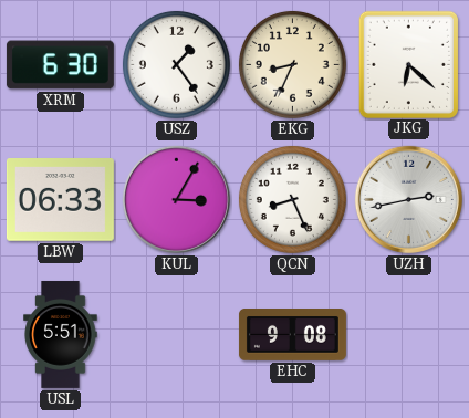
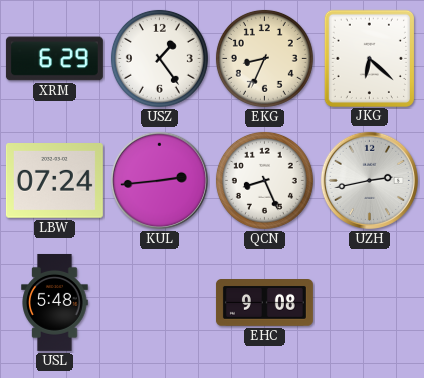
XRM: 6:30 -> 6:29 (54, 59)
LBW: 06:33 -> 07:24 (54, 181)
KUL: 3:05 -> 2:44 (159, 180)
USL: 5:51 -> 5:48 (55, 302)
